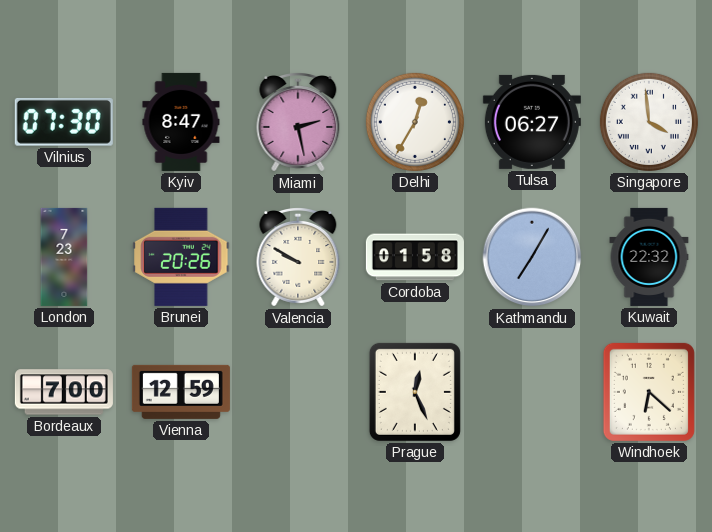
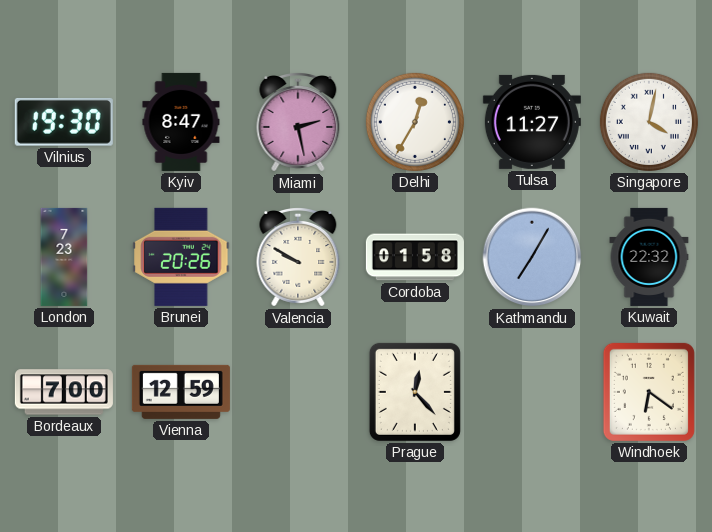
Vilnius: 07:30 -> 19:30 (64, 122)
Tulsa: 06:27 -> 11:27 (532, 122)
Singapore: 3:59 -> 4:02 (649, 122)
Prague: 12:26 -> 12:23 (415, 392)
Windhoek: 6:22 -> 6:21 (649, 392)
